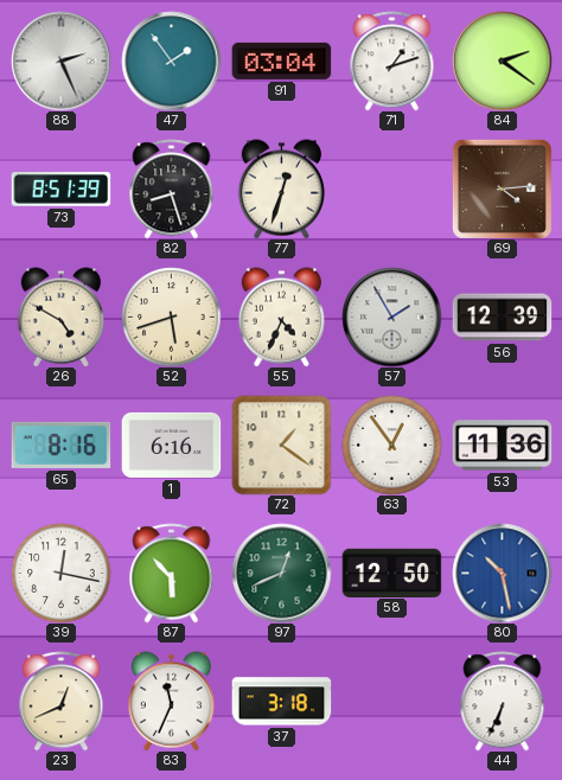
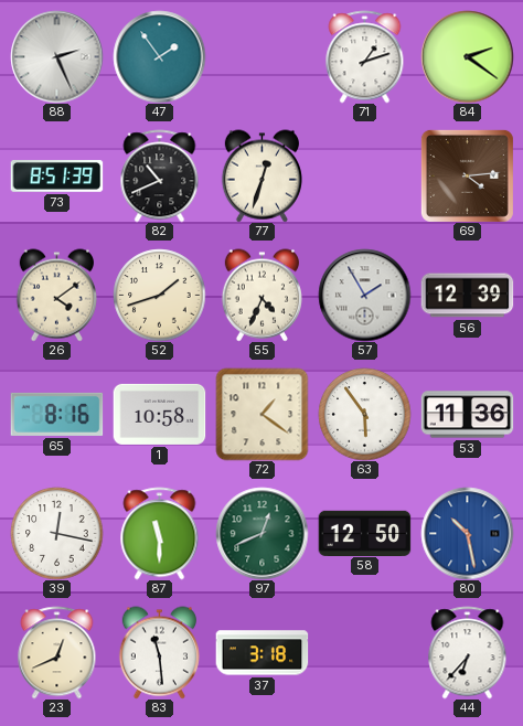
91: 03:04 -> none (281, 60)
82: 8:27 -> 10:41 (160, 175)
26: 4:50 -> 4:09 (56, 295)
52: 5:42 -> 1:42 (159, 295)
1: 6:16 -> 10:58 (159, 414)
63: 12:54 -> 5:54 (364, 414)
87: 5:53 -> 11:30 (160, 533)
83: 11:34 -> 11:29 (159, 652)
44: 6:34 -> 6:37 (468, 652)
